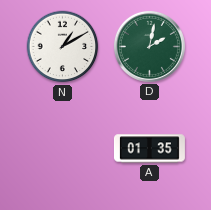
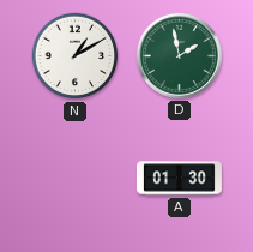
D: 2:02 -> 1:58 (179, 55)
A: 01:35 -> 01:30 (179, 179)
